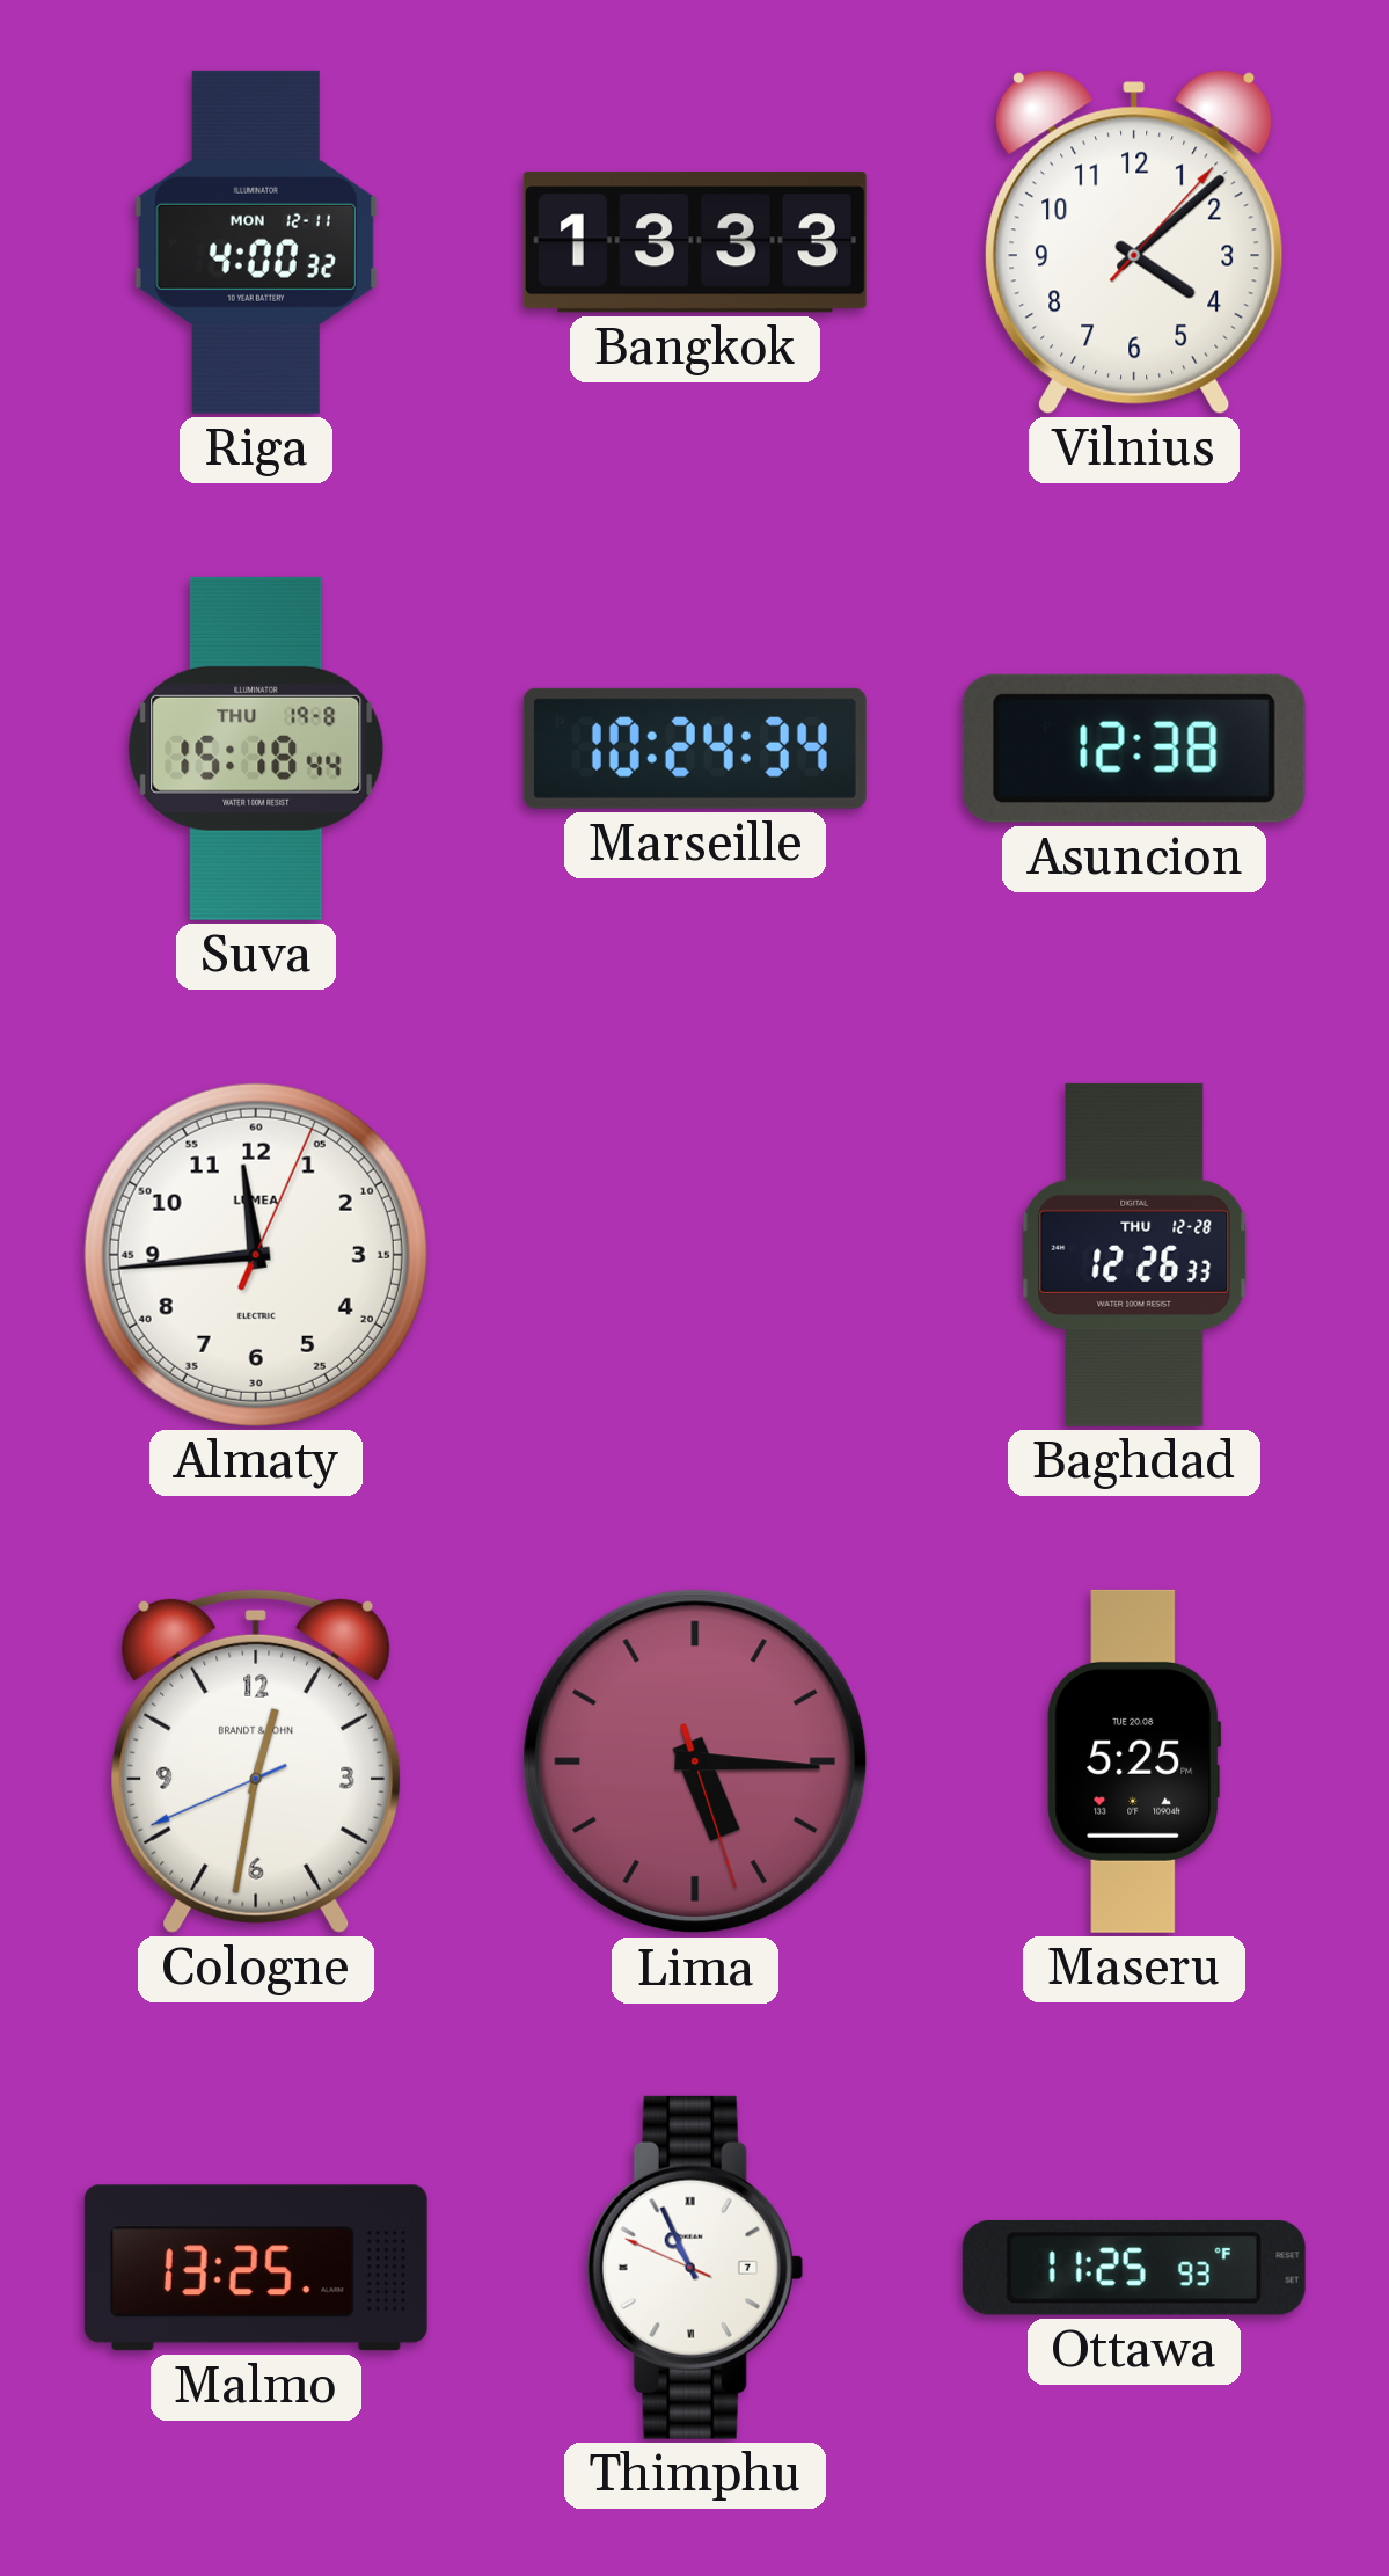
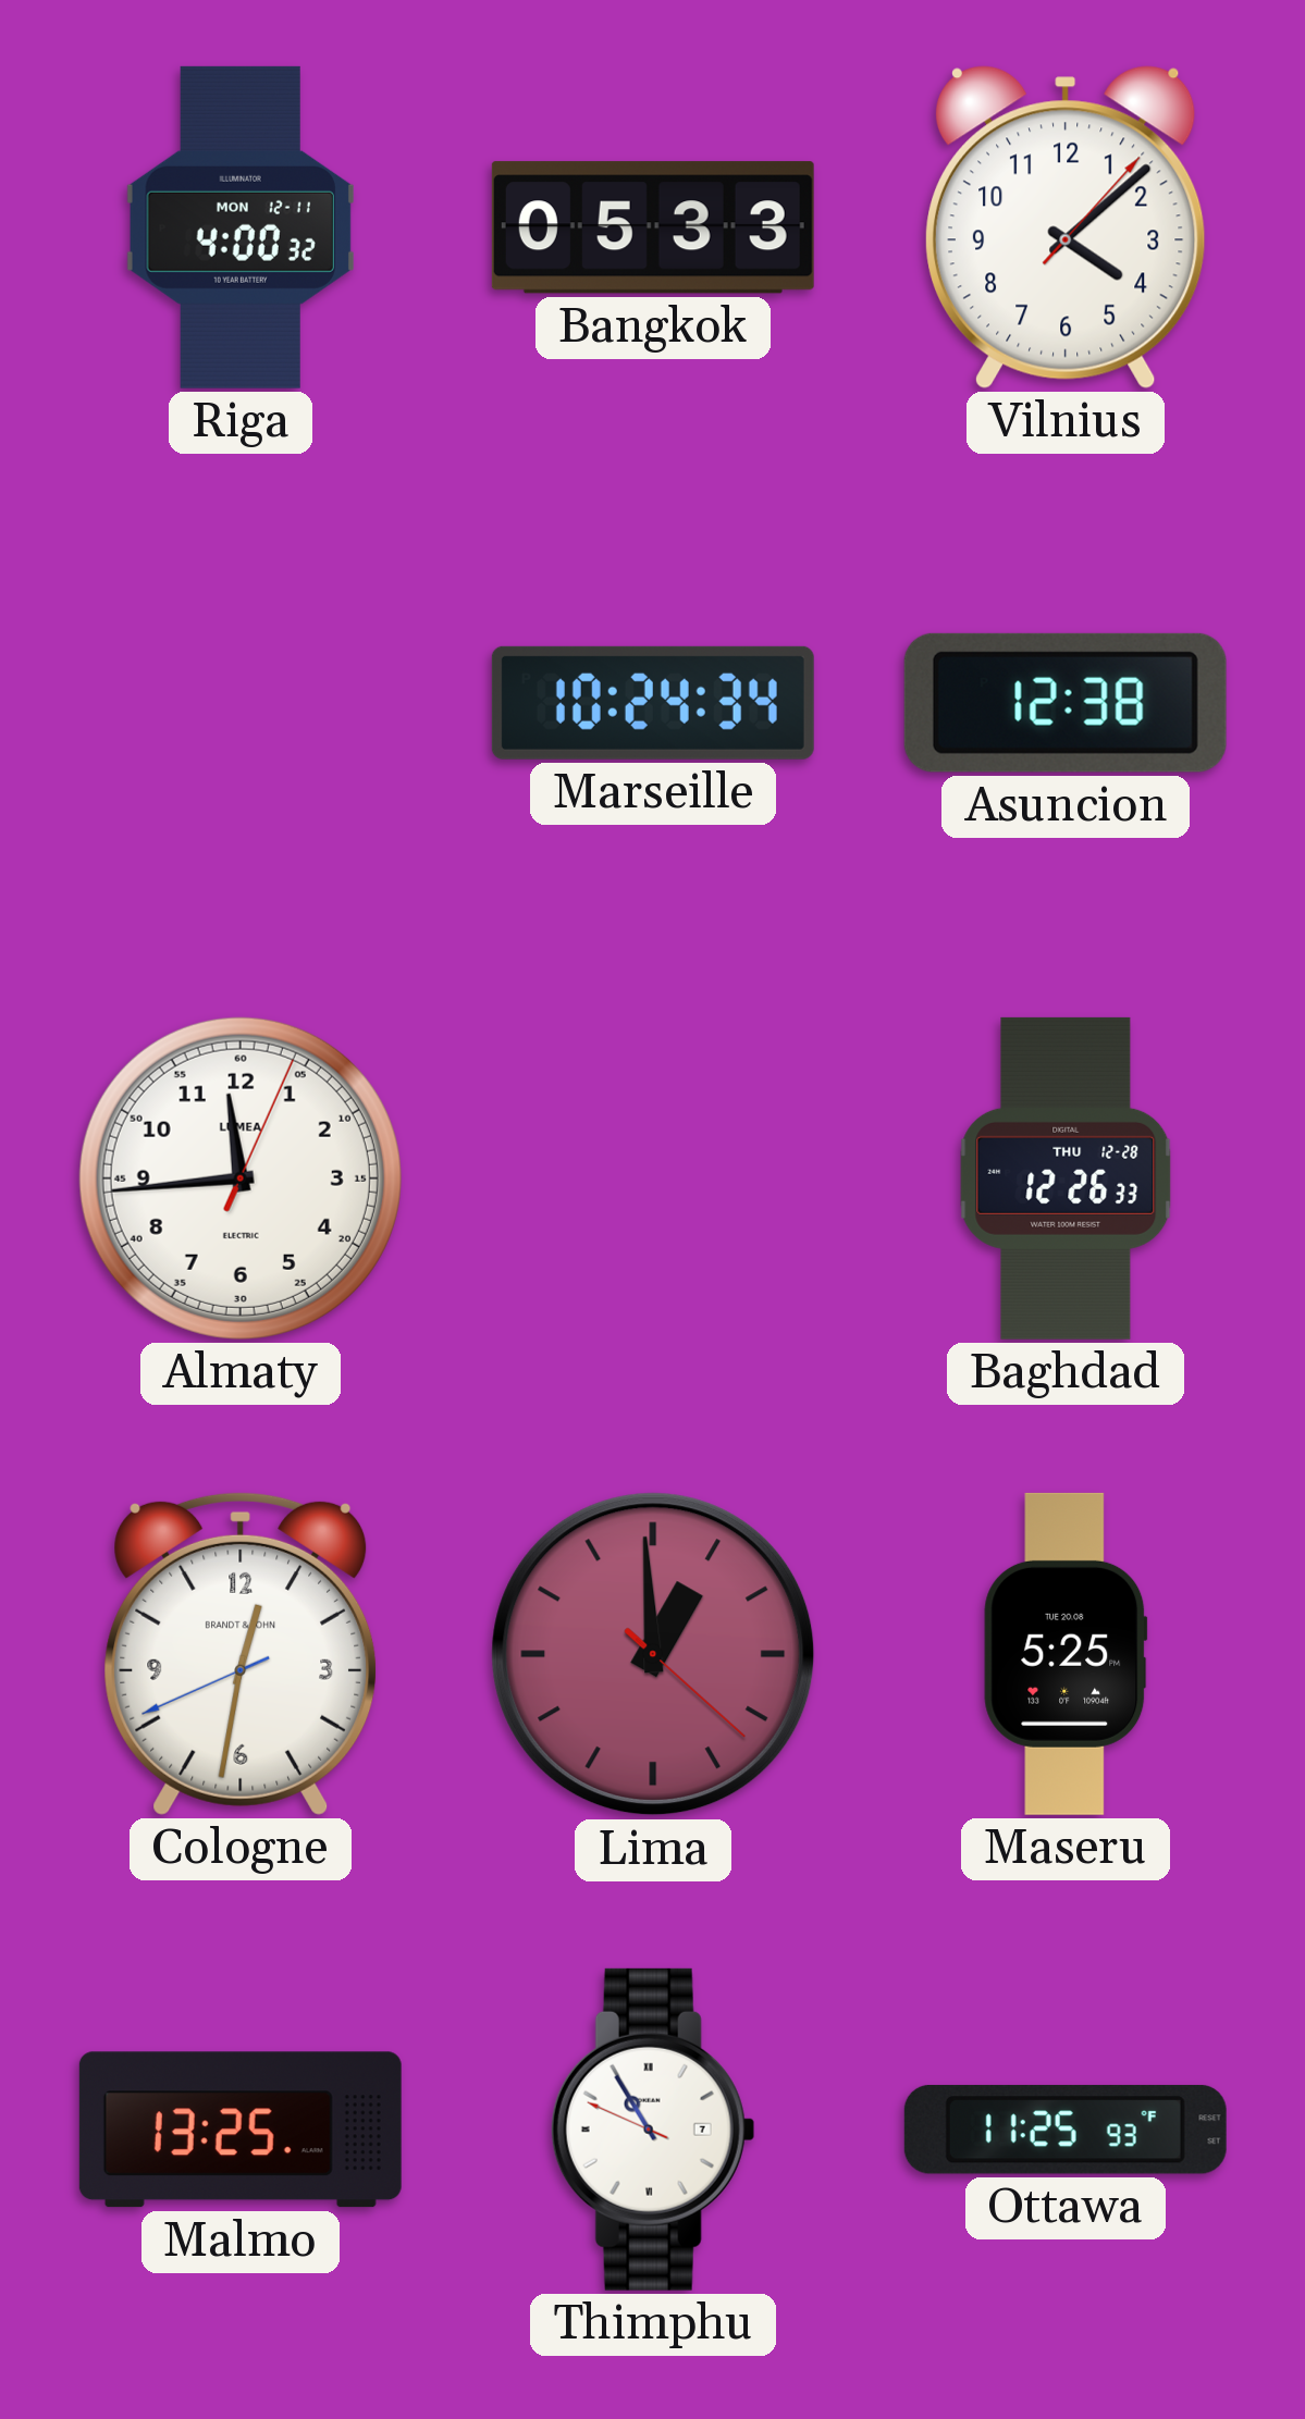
Bangkok: 13:33 -> 05:33 (653, 227)
Suva: 15:18 -> none (256, 749)
Lima: 5:15 -> 12:59 (653, 1654)
Thimphu: 10:55 -> 10:54 (653, 2130)
